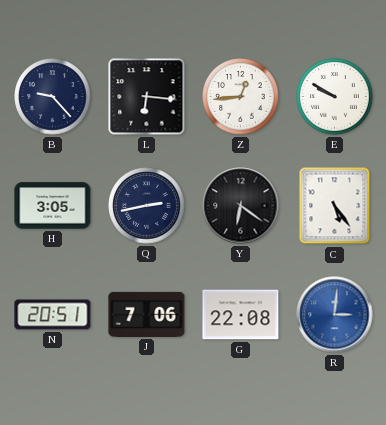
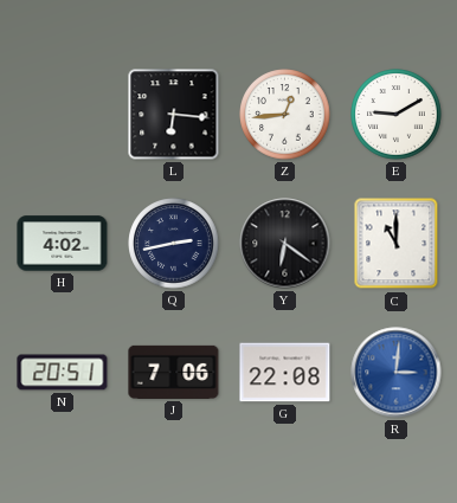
B: 9:23 -> none (53, 97)
E: 9:50 -> 9:10 (397, 115)
H: 3:05 -> 4:02 (63, 244)
C: 5:24 -> 11:00 (397, 244)
